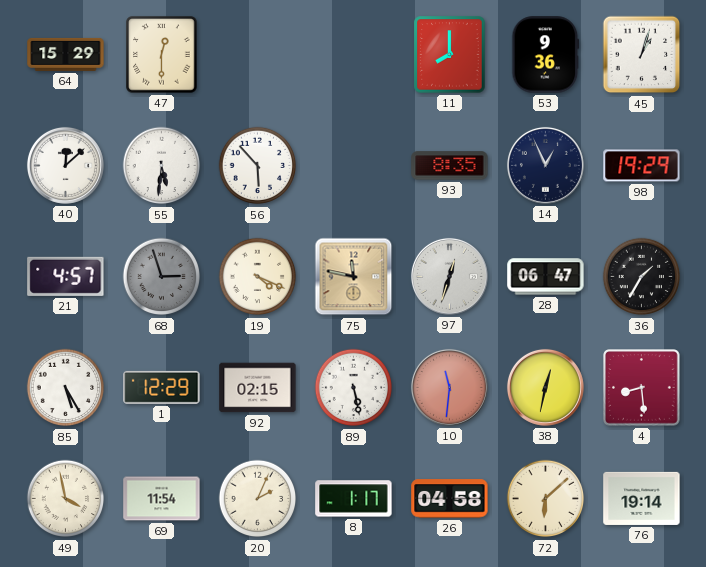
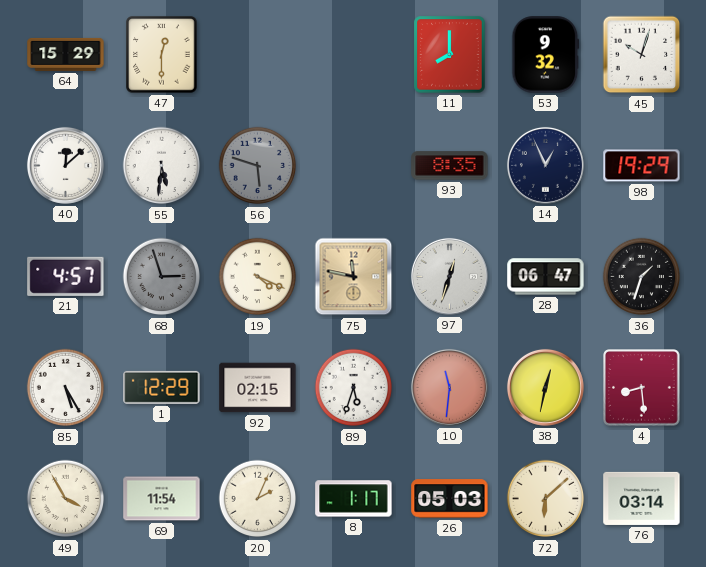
53: 9:36 -> 9:32 (546, 55)
45: 1:03 -> 10:03 (642, 55)
56: 5:53 -> 5:48 (258, 166)
56 dial: white -> grey (258, 166)
36: 1:35 -> 1:33 (642, 277)
89: 5:28 -> 5:33 (354, 388)
49: 3:58 -> 3:55 (66, 499)
26: 04:58 -> 05:03 (450, 499)
76: 19:14 -> 03:14 (642, 498)
